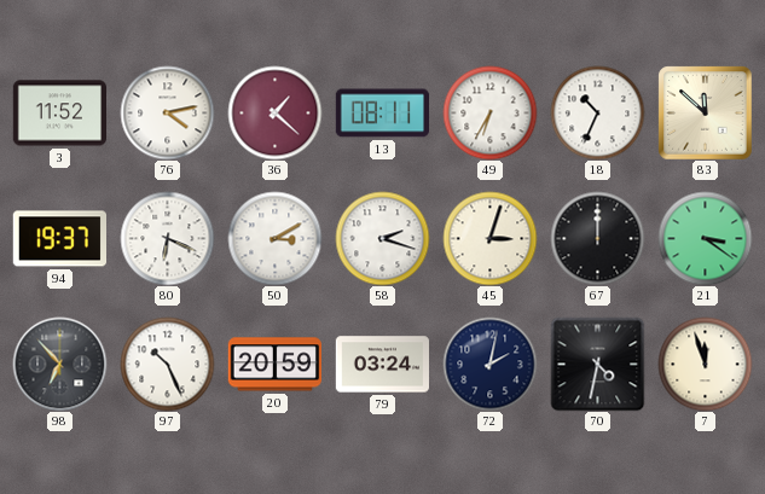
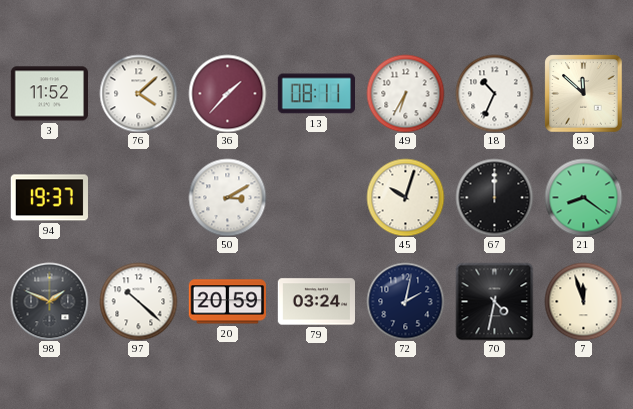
76: 4:13 -> 4:08 (138, 93)
36: 1:22 -> 1:37 (227, 93)
80: 6:19 -> none (167, 238)
58: 2:18 -> none (382, 238)
45: 3:03 -> 10:03 (405, 197)
21: 3:21 -> 8:21 (583, 197)
98: 6:53 -> 1:49 (49, 301)
97: 10:26 -> 10:22 (138, 301)
